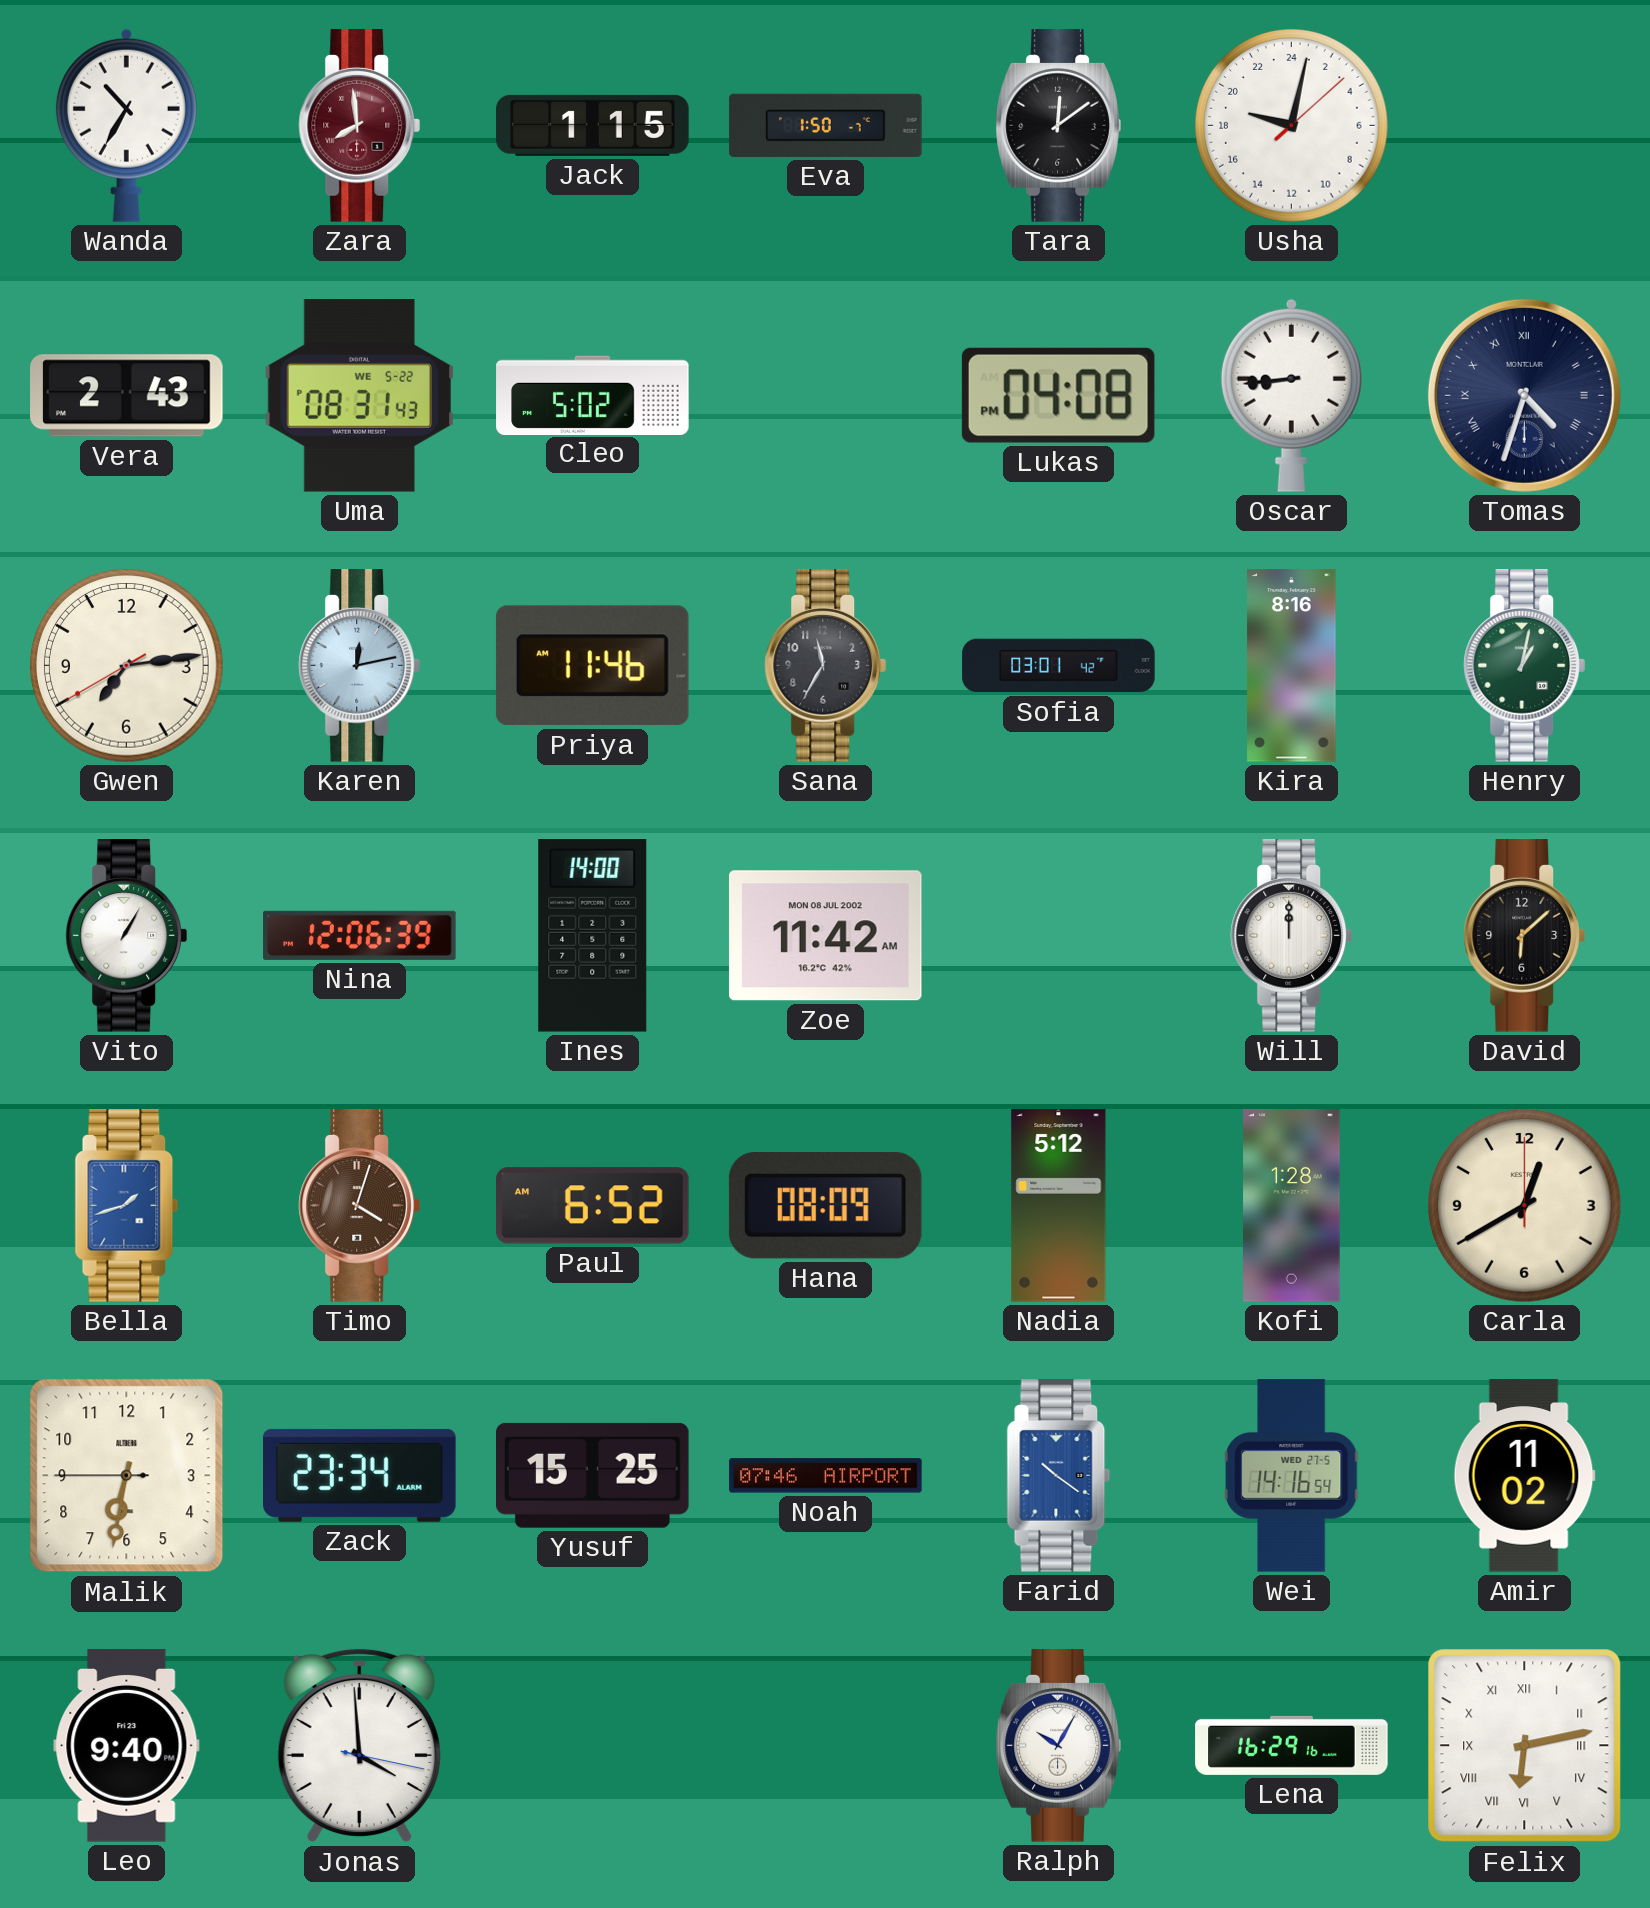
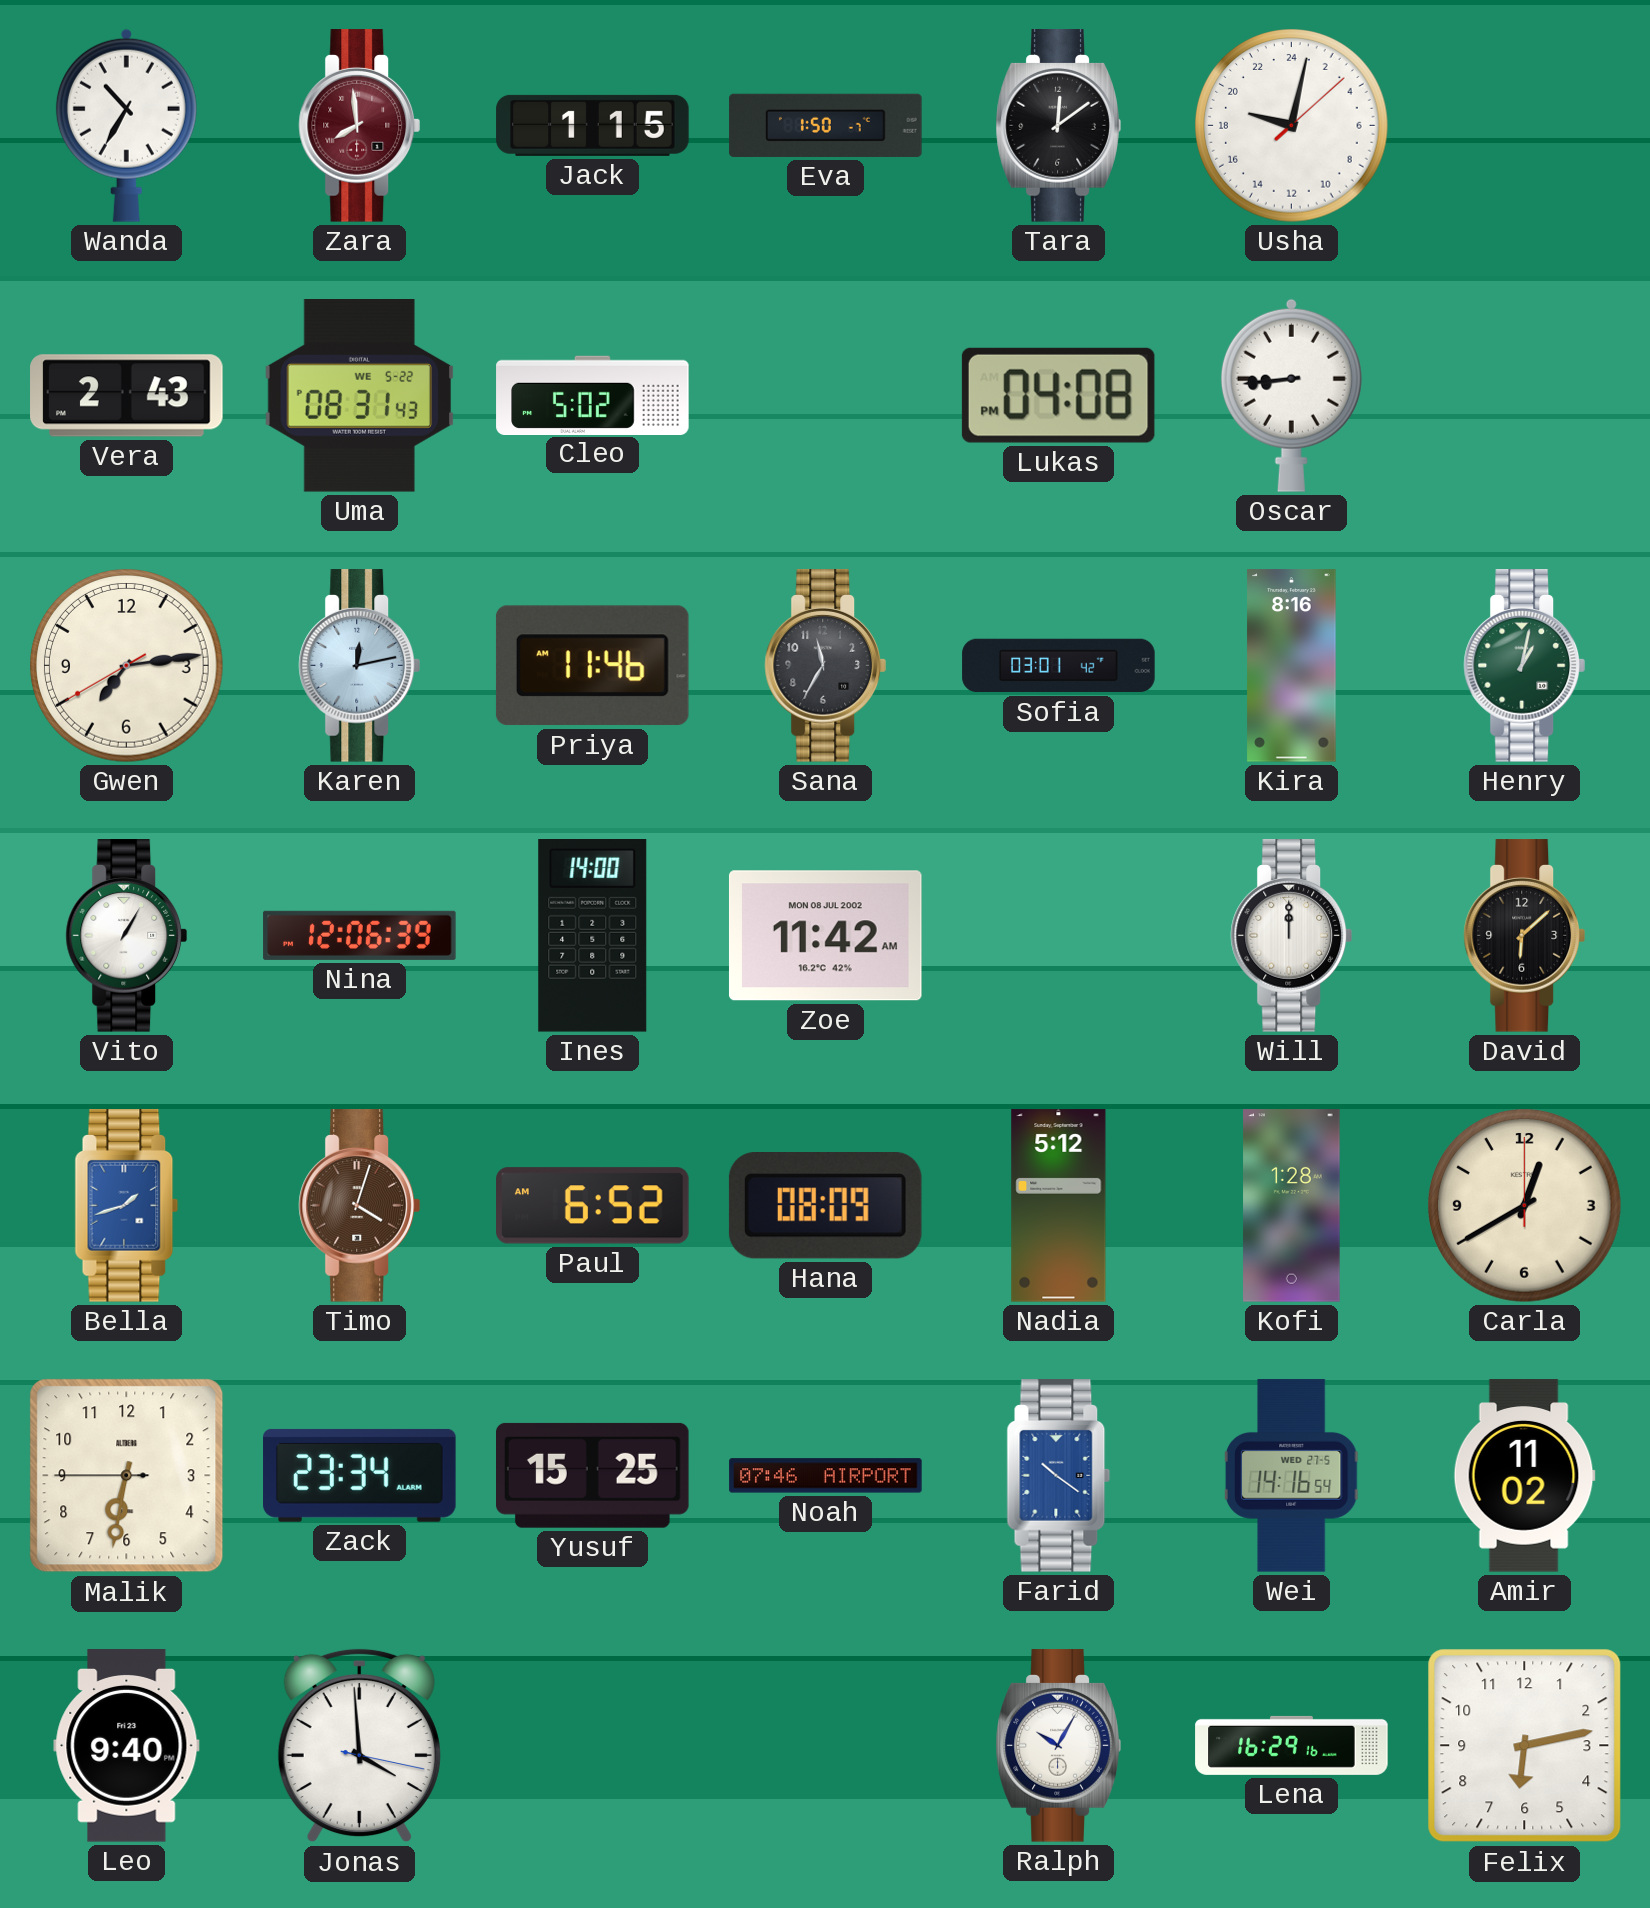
Tomas: 4:33 -> none (1524, 395)
Felix numerals: Roman -> Arabic (1525, 1746)
